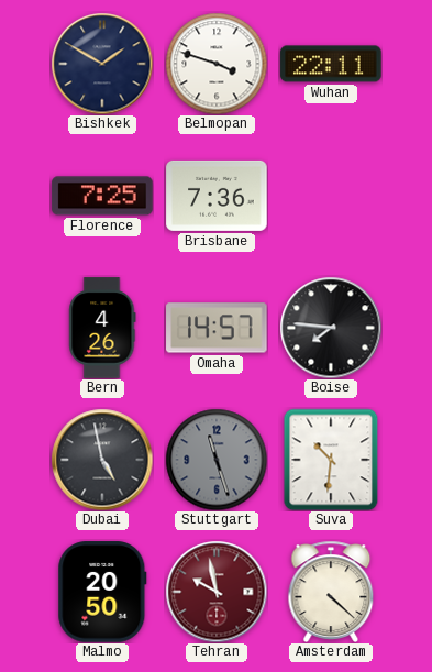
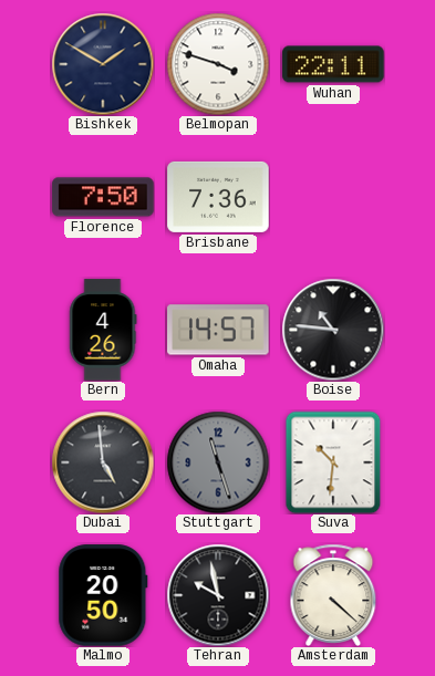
Florence: 7:25 -> 7:50 (103, 197)
Boise: 7:46 -> 10:46 (333, 330)
Dubai: 4:58 -> 4:59 (103, 462)
Tehran dial: burgundy -> black (218, 595)
